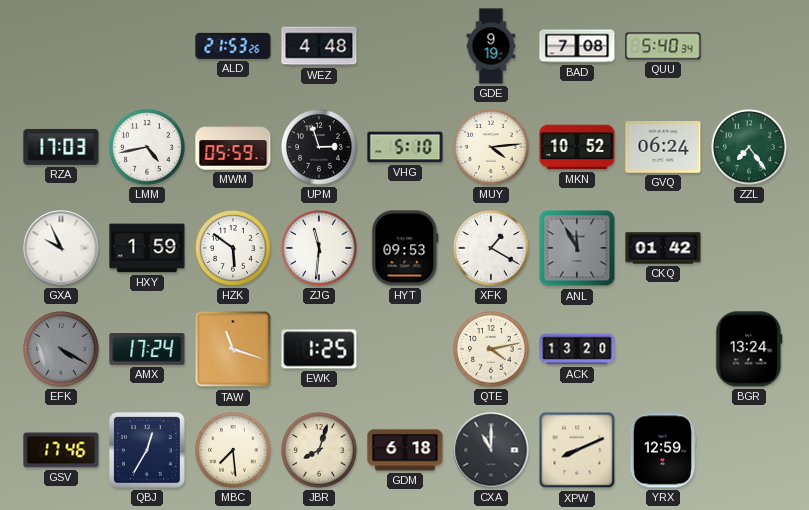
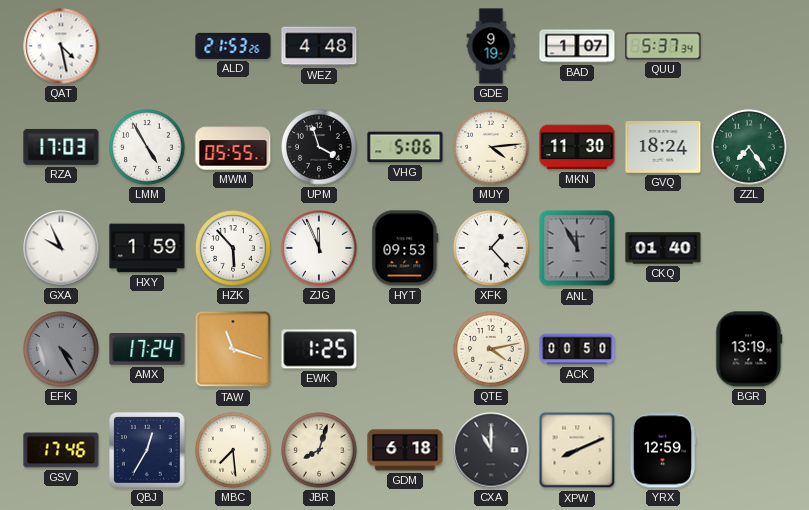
QAT: none -> 4:28 (61, 46)
BAD: 7:08 -> 1:07 (577, 46)
QUU: 5:40 -> 5:37 (663, 46)
LMM: 4:43 -> 4:55 (147, 147)
MWM: 05:59 -> 05:55 (233, 147)
UPM: 2:57 -> 3:57 (319, 147)
VHG: 5:10 -> 5:06 (405, 147)
MKN: 10:52 -> 11:30 (577, 147)
GVQ: 06:24 -> 18:24 (663, 147)
HZK: 5:51 -> 5:53 (233, 248)
ZJG: 11:31 -> 11:56 (319, 248)
XFK: 1:20 -> 1:23 (491, 248)
CKQ: 01:42 -> 01:40 (663, 248)
EFK: 4:20 -> 4:25 (61, 349)
ACK: 13:20 -> 00:50 (577, 349)
BGR: 13:24 -> 13:19 (749, 349)
